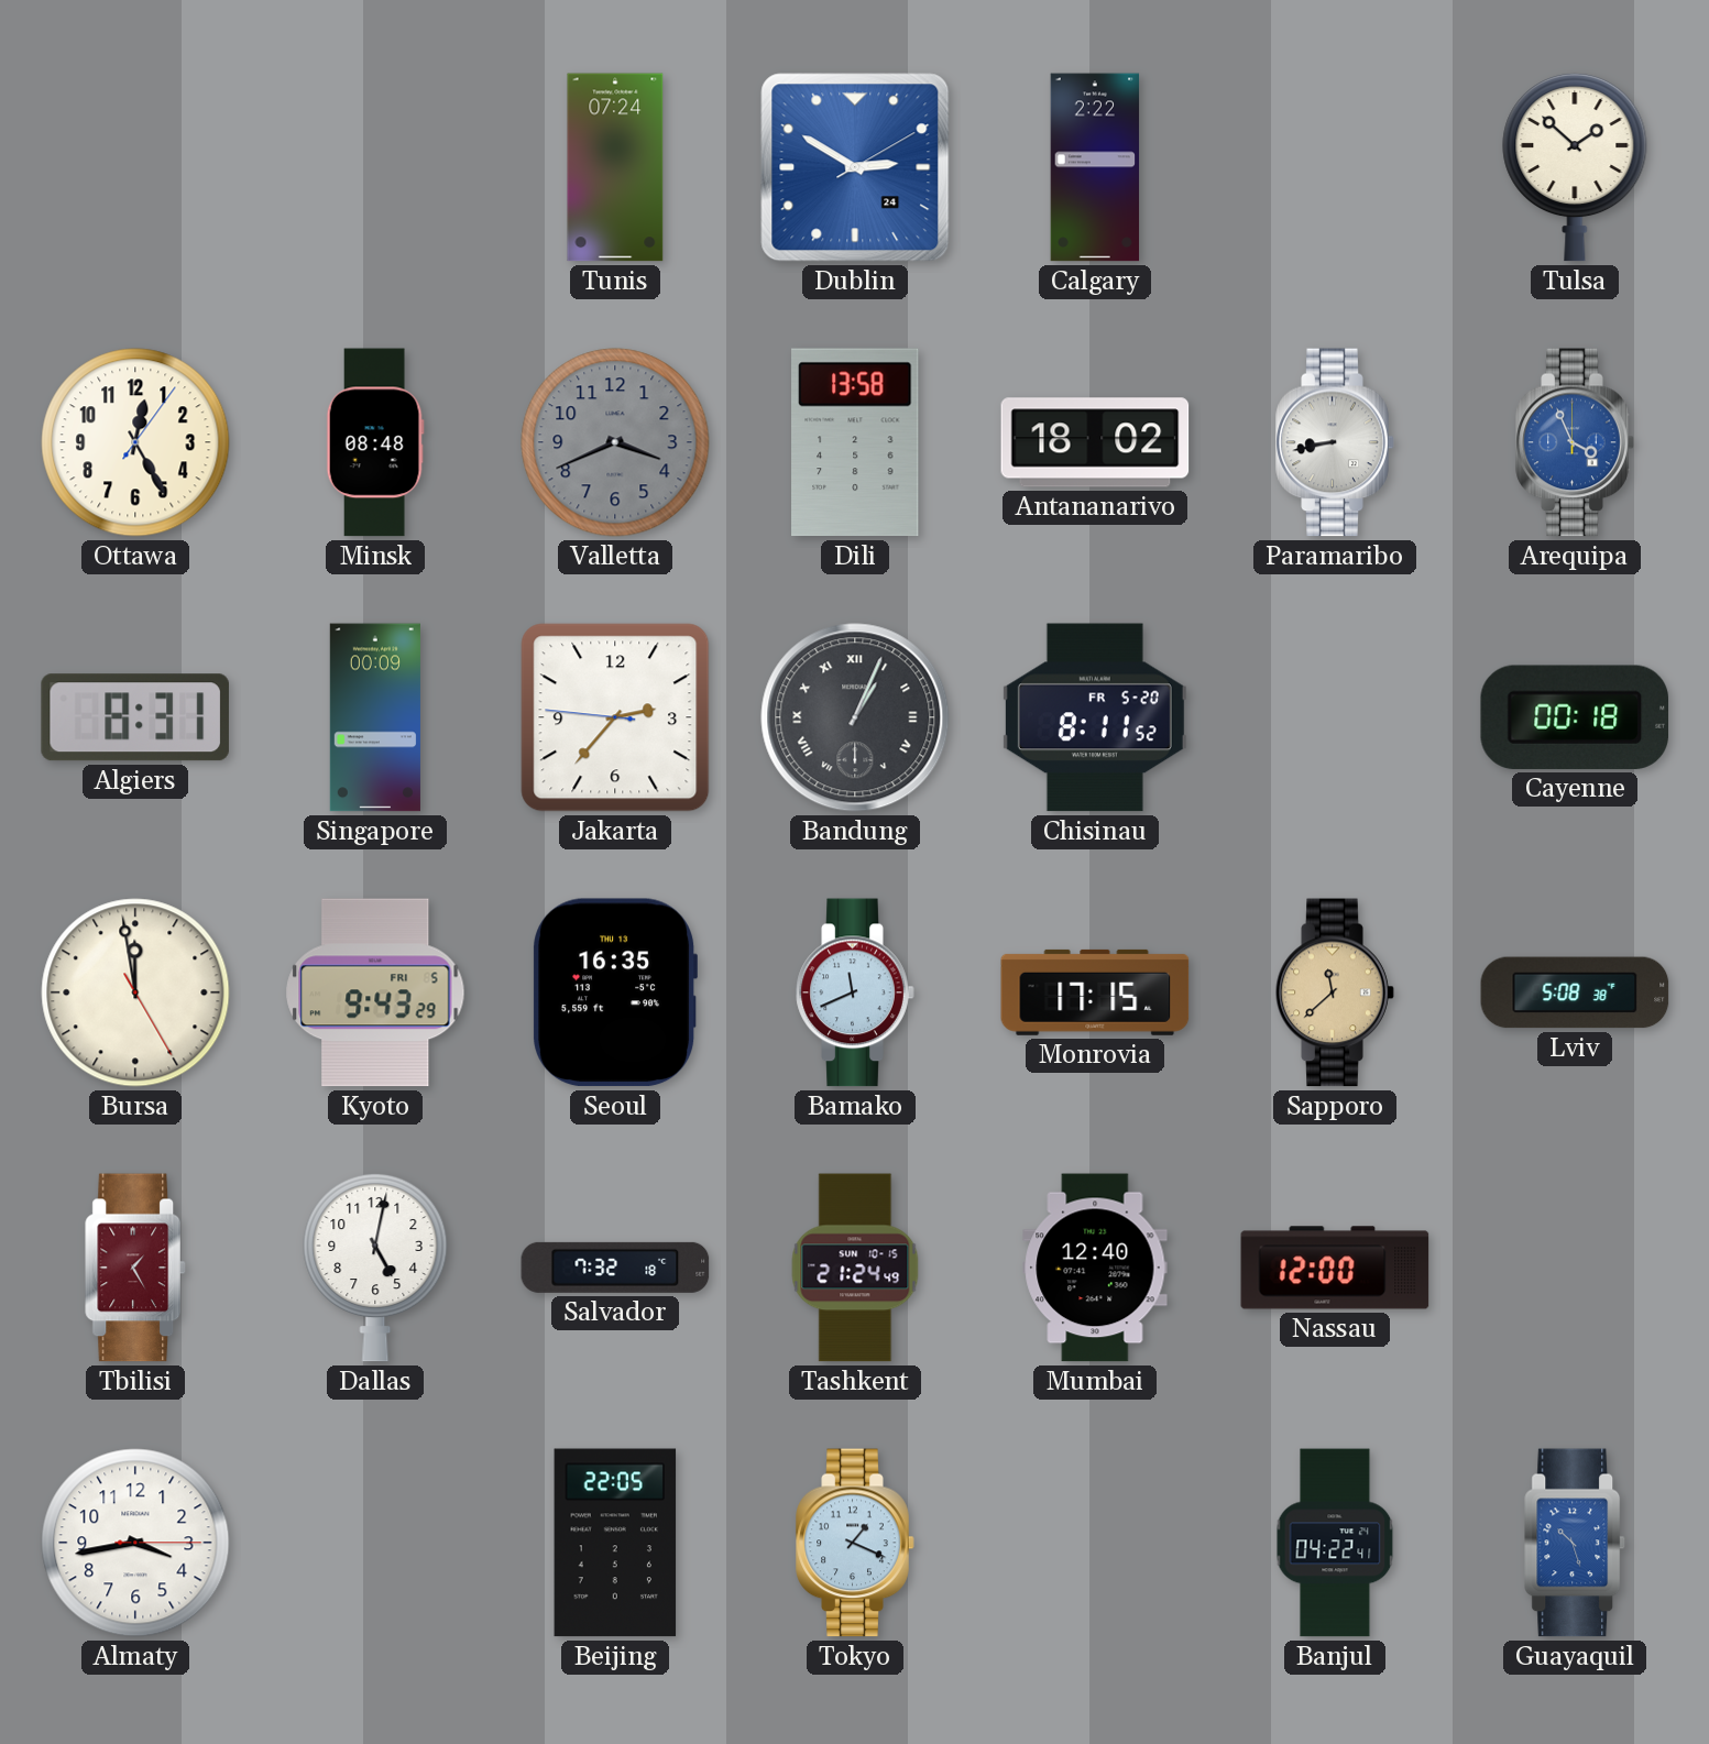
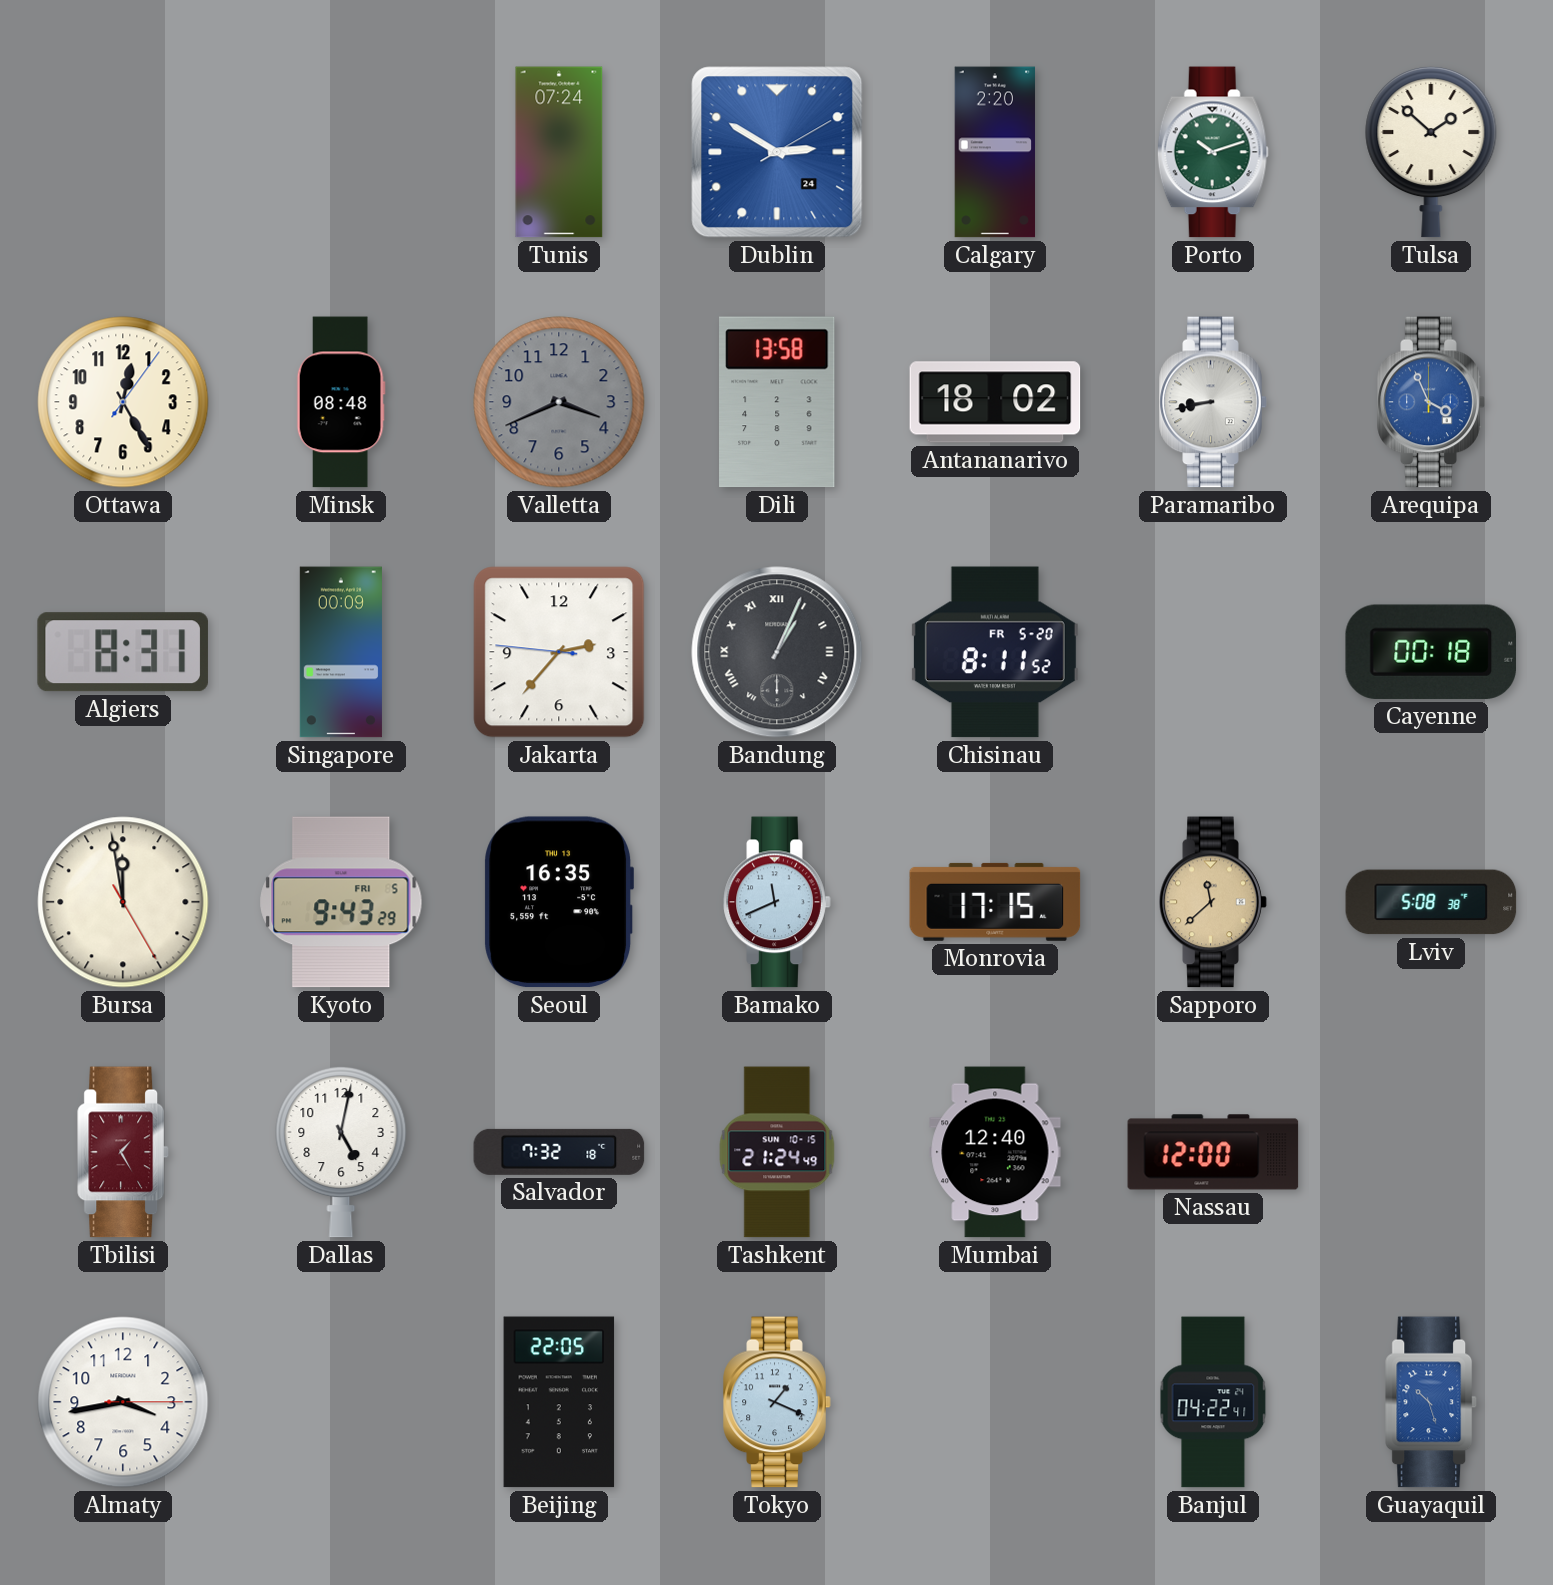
Calgary: 2:22 -> 2:20 (995, 152)
Porto: none -> 10:12 (1213, 152)
